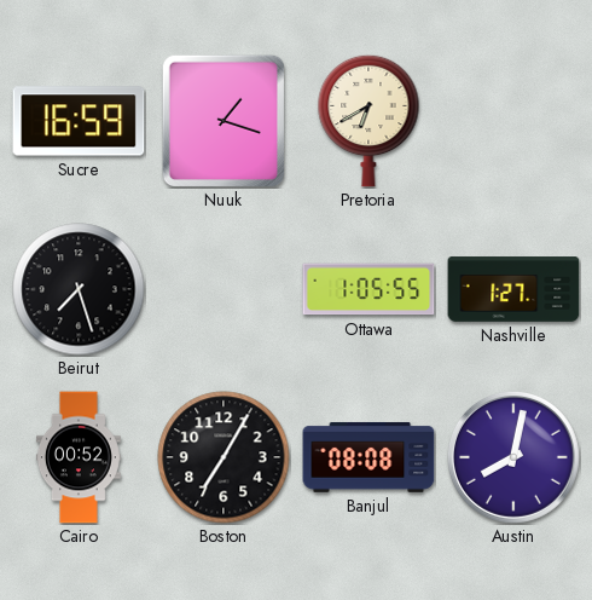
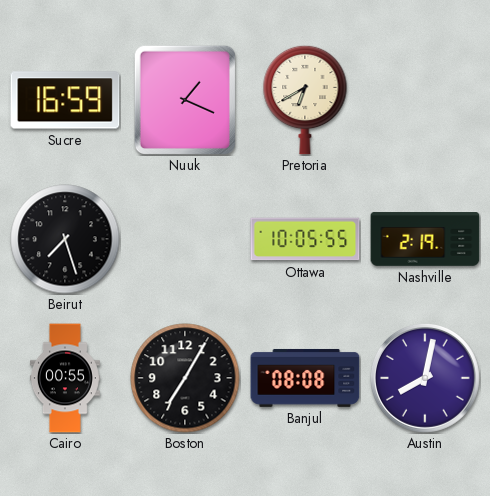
Nuuk: 1:18 -> 1:19 (185, 99)
Ottawa: 1:05 -> 10:05 (305, 239)
Nashville: 1:27 -> 2:19 (425, 239)
Cairo: 00:52 -> 00:55 (65, 378)
